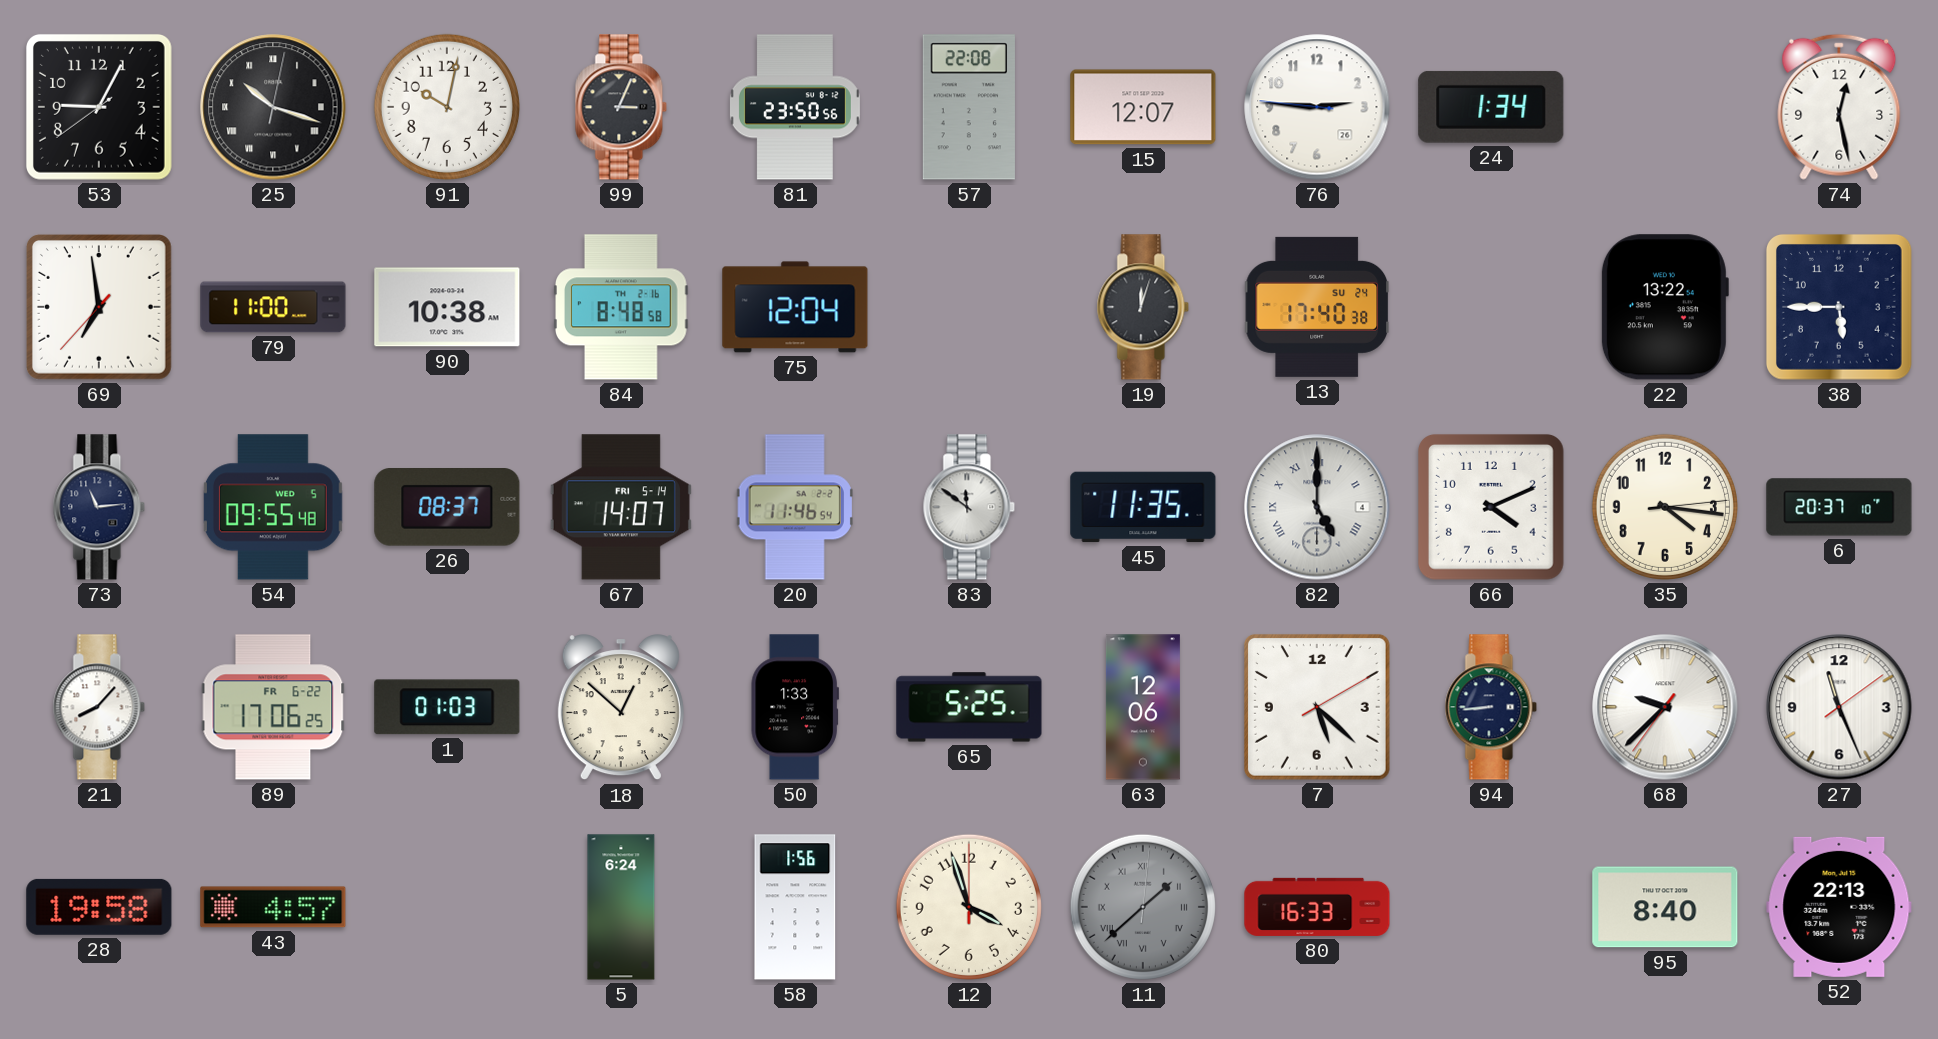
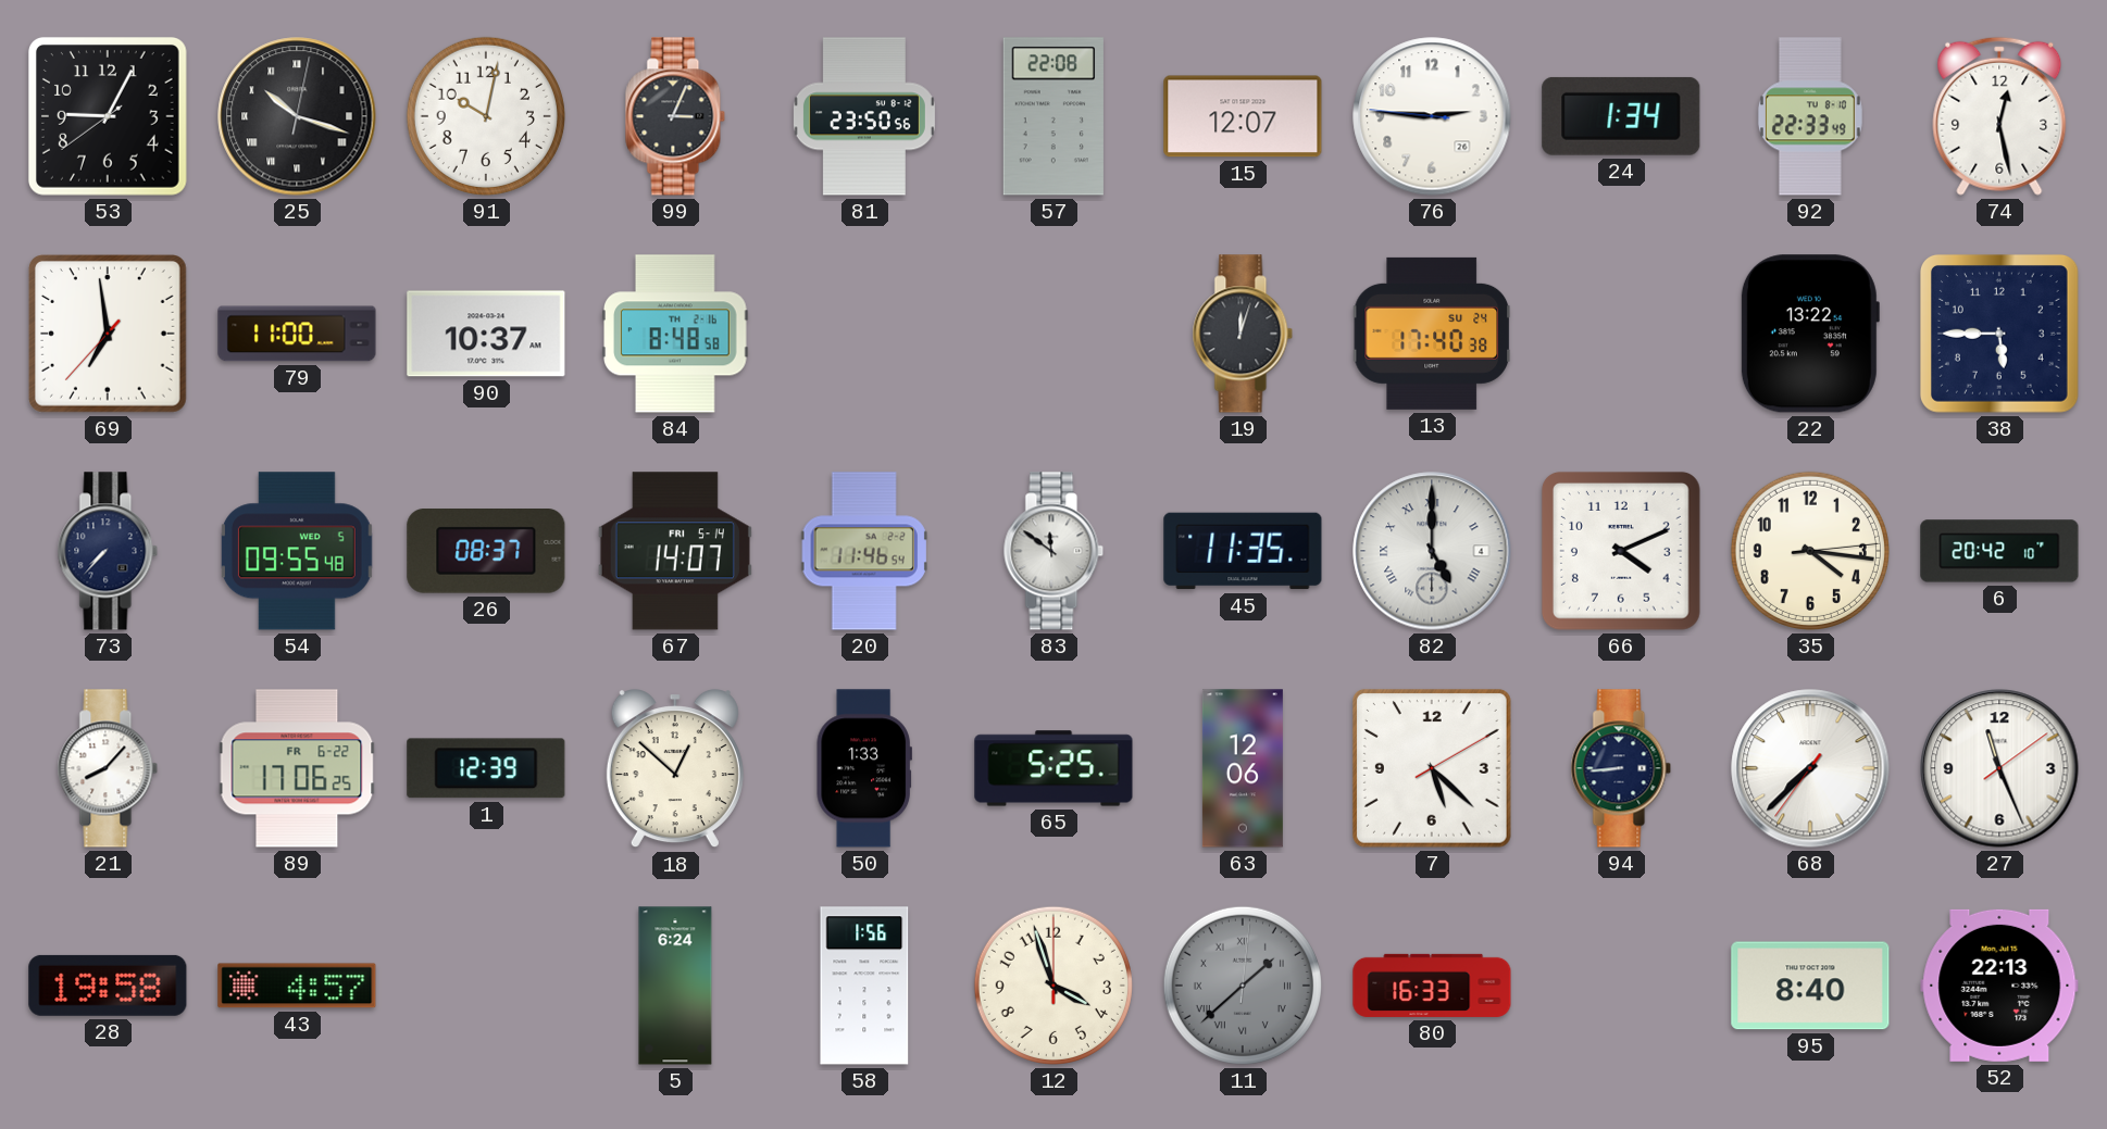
92: none -> 22:33 (1810, 116)
90: 10:38 -> 10:37 (486, 334)
75: 12:04 -> none (795, 307)
73: 11:14 -> 7:37 (108, 551)
6: 20:37 -> 20:42 (1999, 551)
1: 01:03 -> 12:39 (486, 768)
68: 9:37 -> 7:37 (1810, 768)
